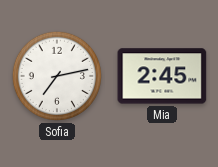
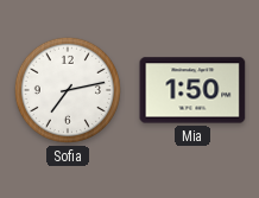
Mia: 2:45 -> 1:50 (192, 90)
